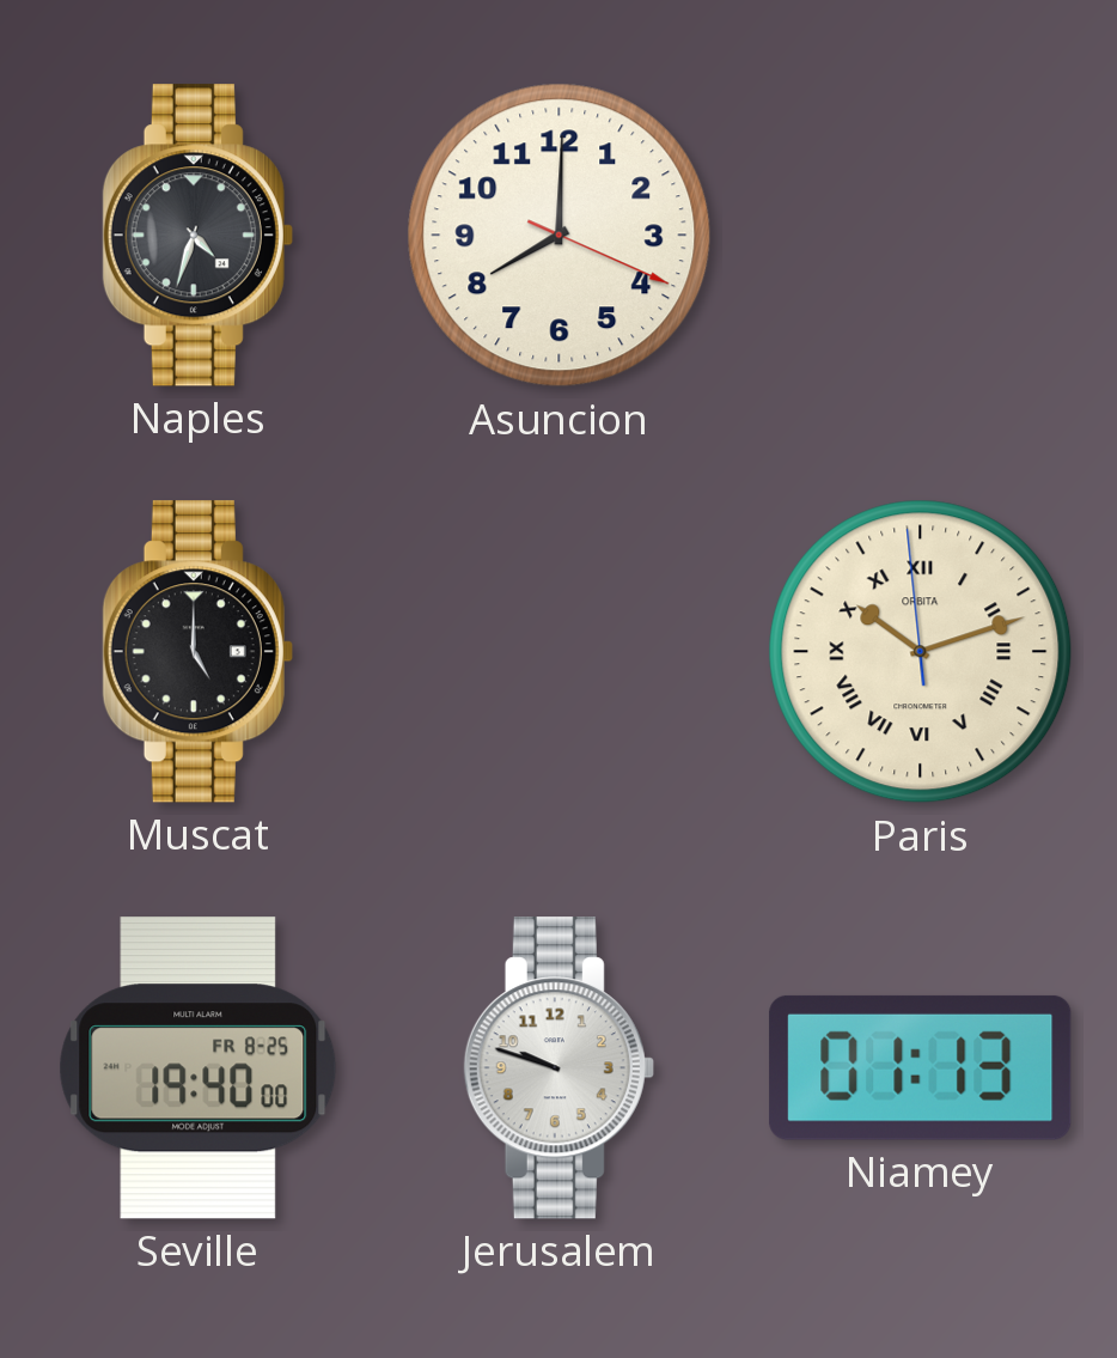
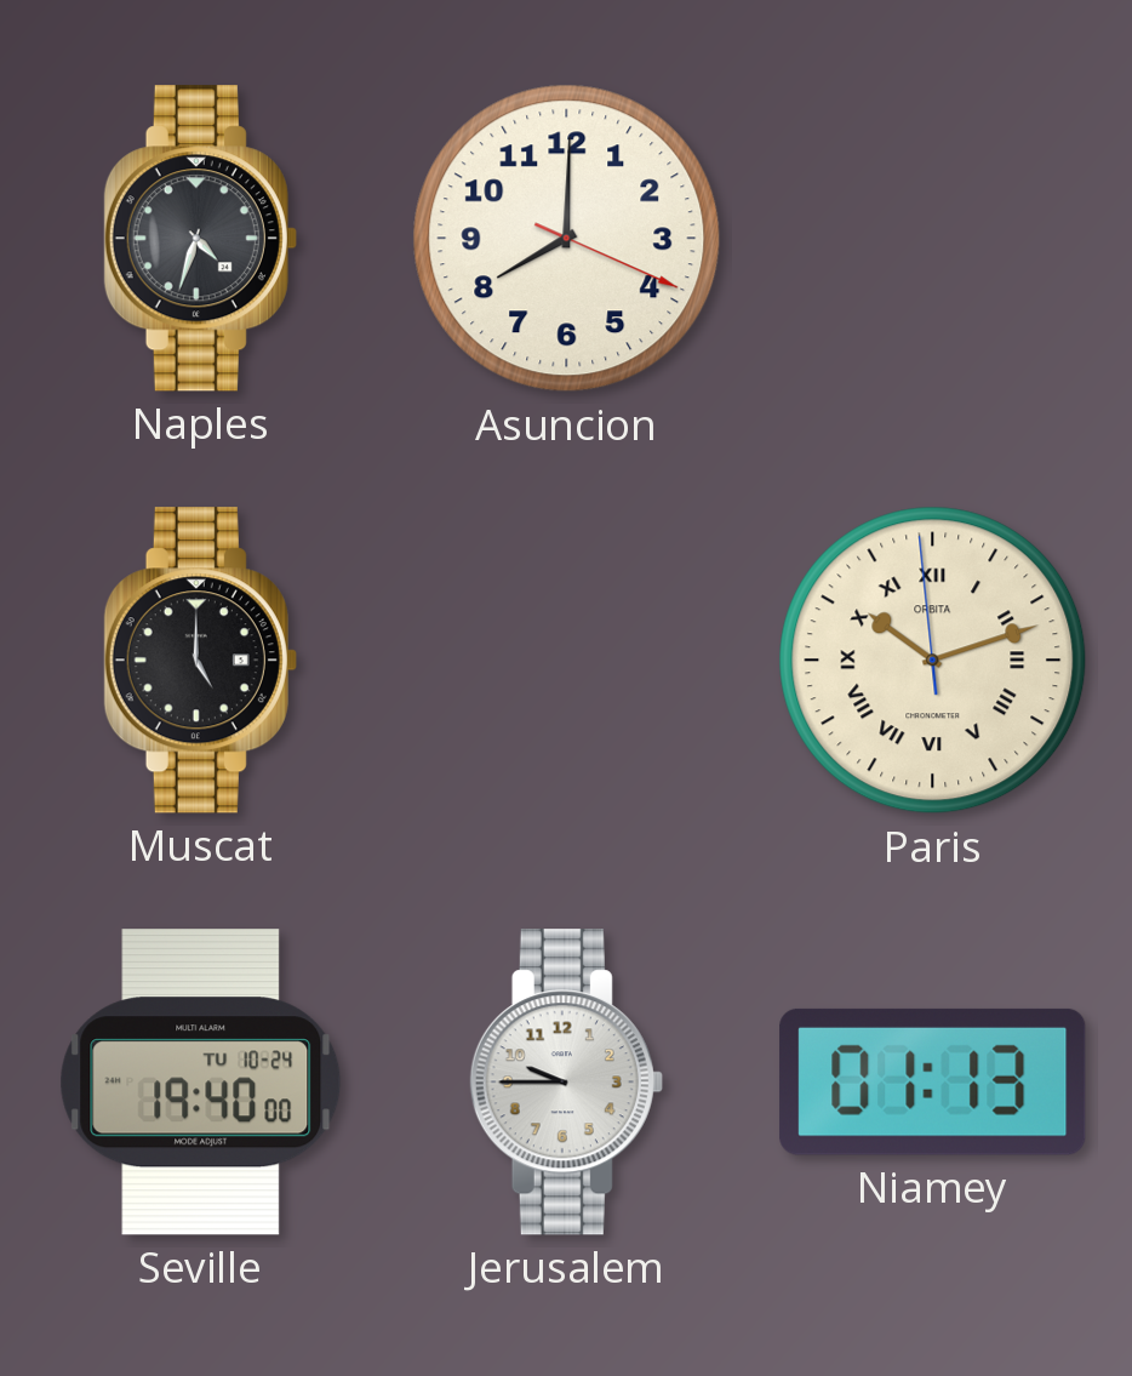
Seville date: FR 8-25 -> TU 10-24 (201, 1083)
Jerusalem: 9:48 -> 9:45 (566, 1083)
